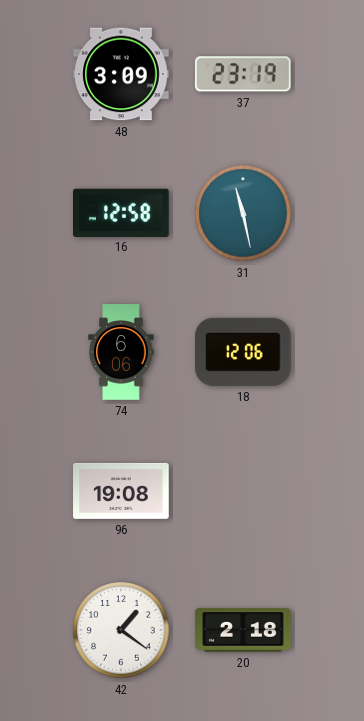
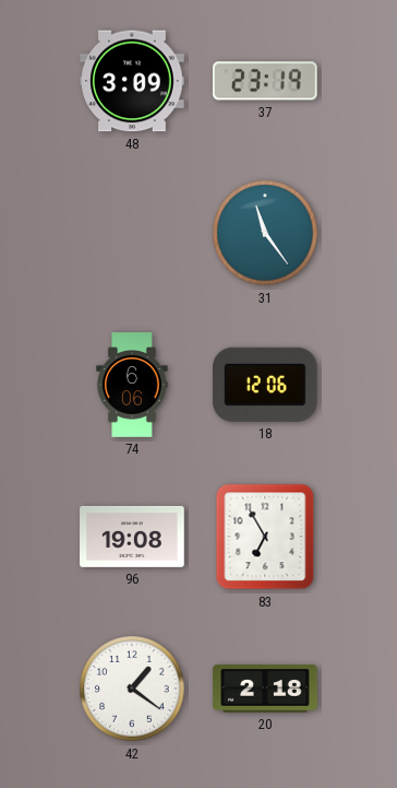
16: 12:58 -> none (122, 212)
31: 11:28 -> 11:24 (265, 233)
83: none -> 6:55 (265, 537)
